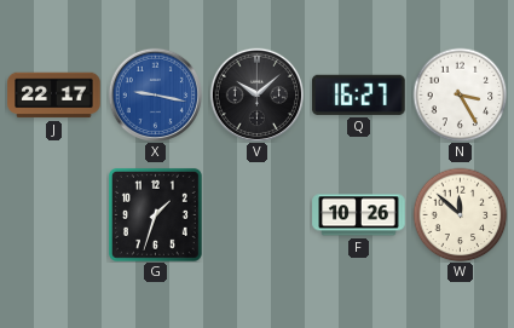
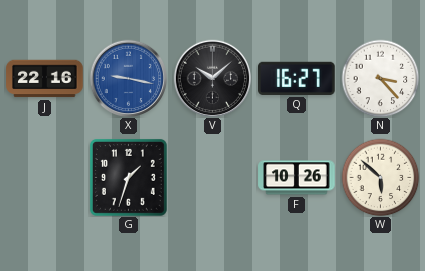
J: 22:17 -> 22:16 (45, 79)
N: 3:25 -> 3:23 (380, 78)
W: 11:52 -> 5:52 (380, 177)
